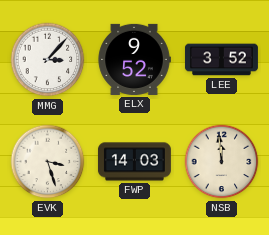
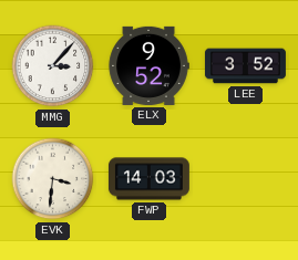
EVK: 3:27 -> 3:31 (53, 179)
NSB: 11:59 -> none (222, 162)
